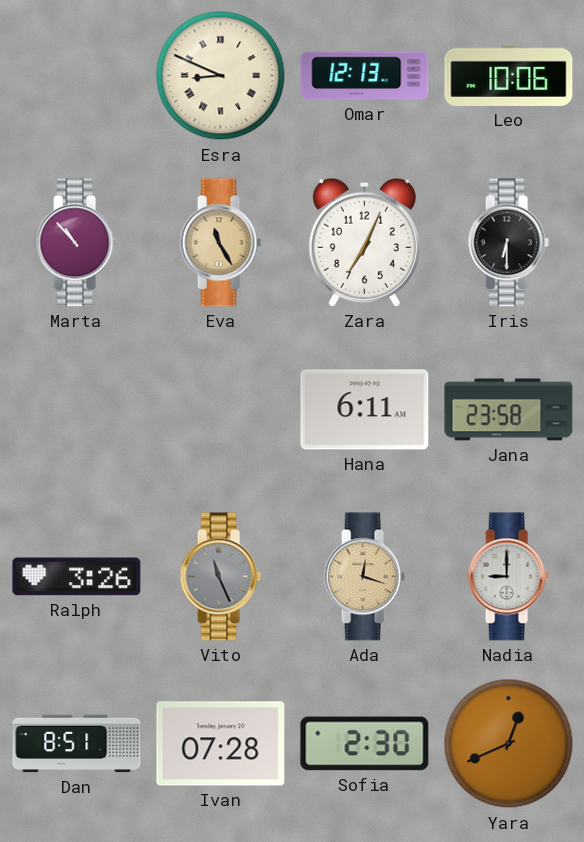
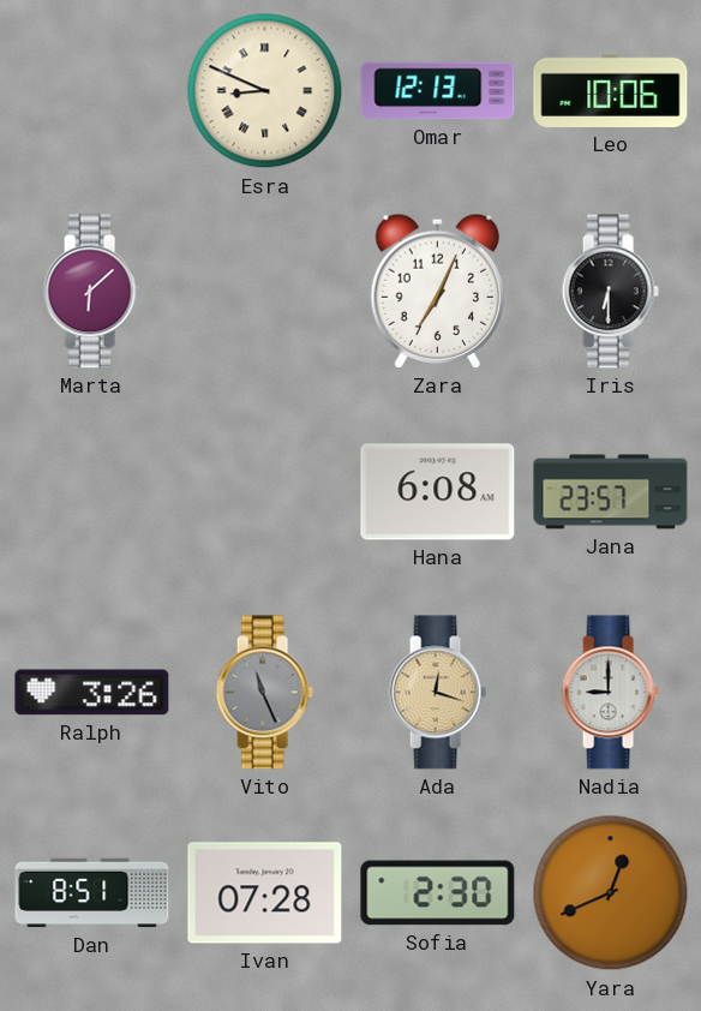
Marta: 10:53 -> 6:08 (91, 292)
Eva: 11:25 -> none (220, 243)
Hana: 6:11 -> 6:08 (438, 492)
Jana: 23:58 -> 23:57 (611, 492)
